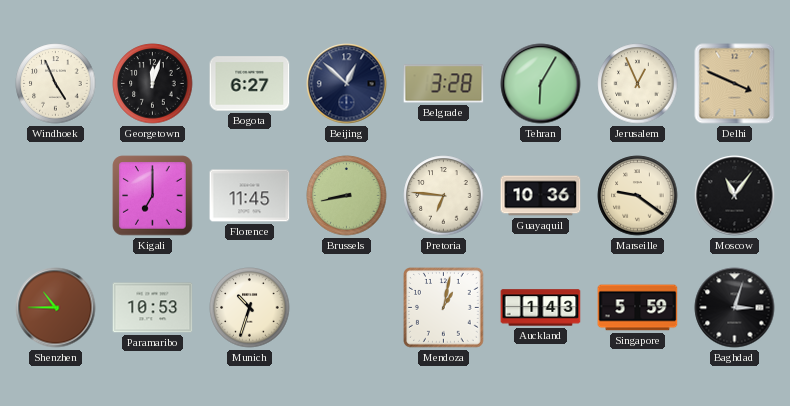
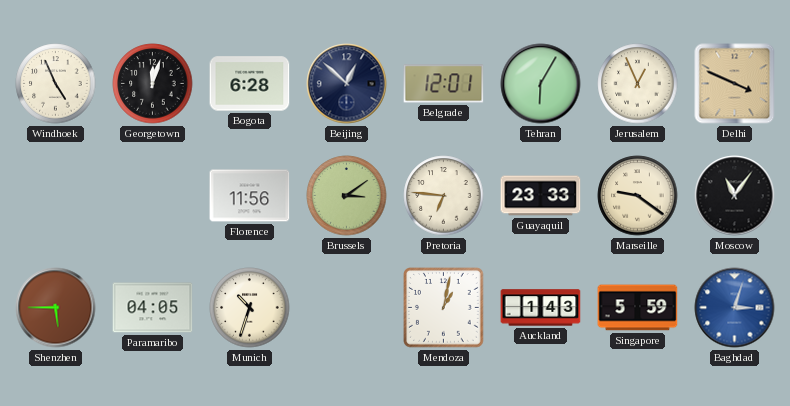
Bogota: 6:27 -> 6:28 (250, 84)
Belgrade: 3:28 -> 12:01 (444, 84)
Kigali: 7:00 -> none (153, 196)
Florence: 11:45 -> 11:56 (250, 196)
Brussels: 8:43 -> 3:09 (347, 196)
Guayaquil: 10:36 -> 23:33 (541, 196)
Shenzhen: 10:45 -> 5:45 (56, 308)
Paramaribo: 10:53 -> 04:05 (153, 308)
Baghdad dial: black -> blue (735, 308)
